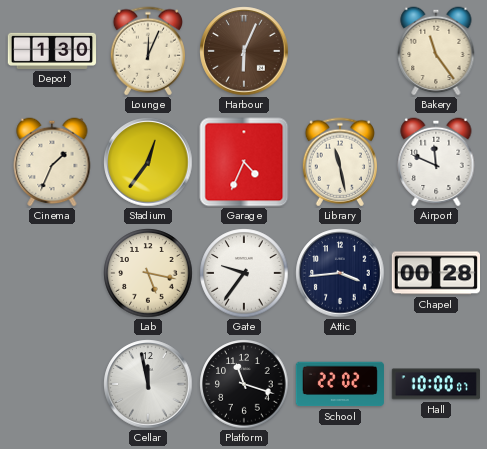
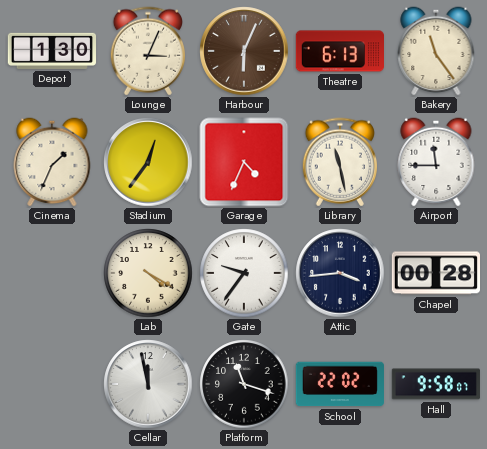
Lounge: 12:04 -> 3:04 (147, 51)
Theatre: none -> 6:13 (339, 51)
Airport: 11:49 -> 11:45 (436, 162)
Lab: 5:17 -> 4:20 (148, 273)
Hall: 10:00 -> 9:58 (435, 384)
